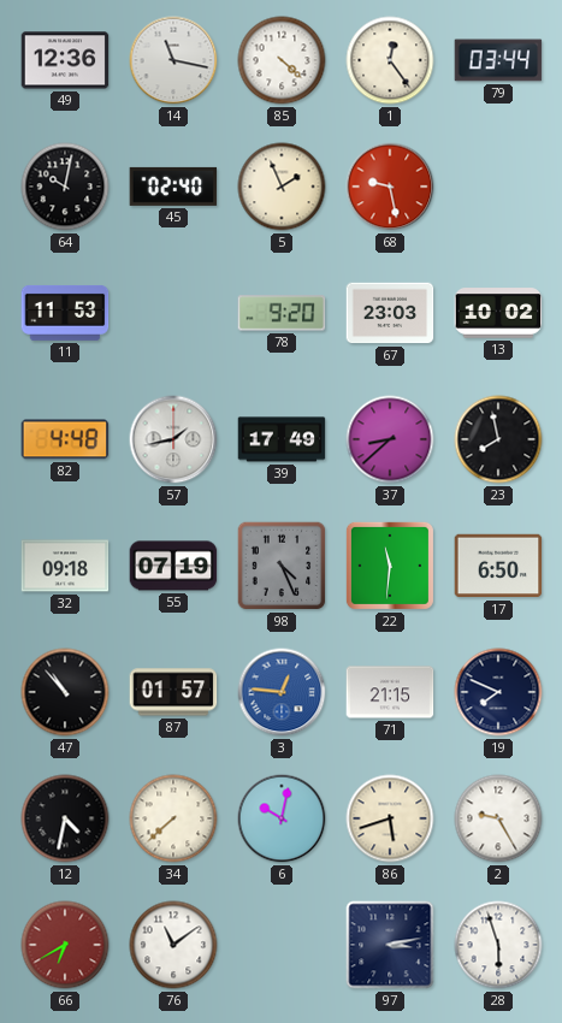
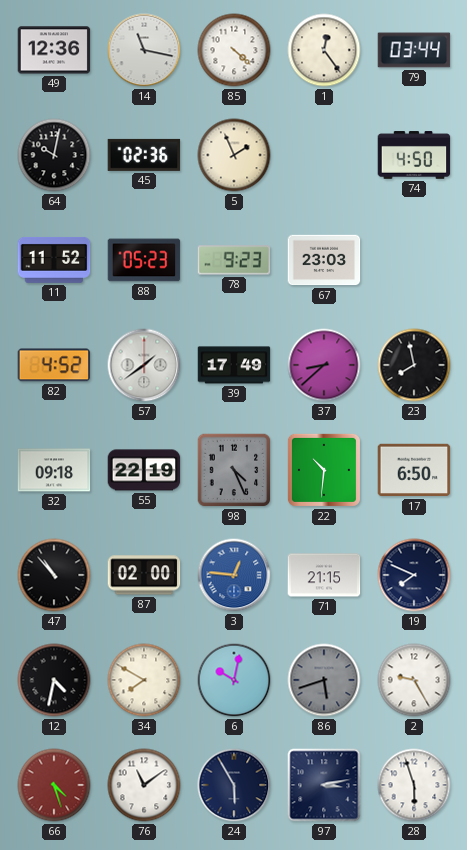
45: 02:40 -> 02:36 (144, 155)
68: 9:28 -> none (390, 187)
74: none -> 4:50 (414, 155)
11: 11:53 -> 11:52 (54, 260)
88: none -> 05:23 (144, 260)
78: 9:20 -> 9:23 (234, 260)
13: 10:02 -> none (498, 313)
82: 4:48 -> 4:52 (54, 365)
57: 1:43 -> 1:39 (144, 365)
55: 07:19 -> 22:19 (144, 470)
22: 11:31 -> 10:31 (324, 470)
87: 01:57 -> 02:00 (144, 575)
34: 7:38 -> 7:50 (144, 680)
86 dial: cream -> grey (324, 680)
66: 6:40 -> 4:27 (54, 785)
24: none -> 5:55 (234, 785)
